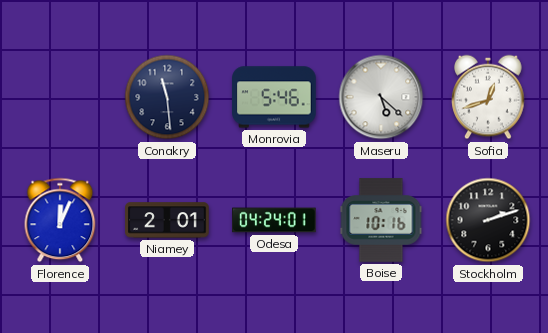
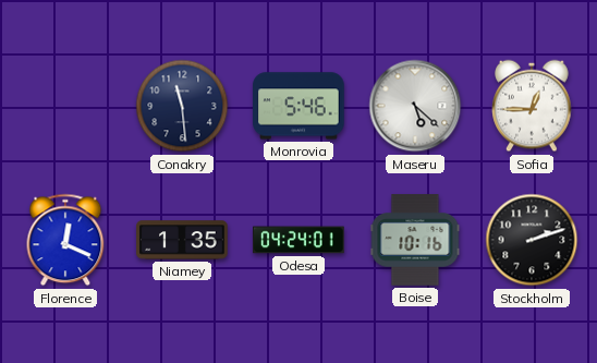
Sofia: 12:42 -> 12:45 (532, 106)
Florence: 12:04 -> 12:19 (65, 240)
Niamey: 2:01 -> 1:35 (182, 240)
